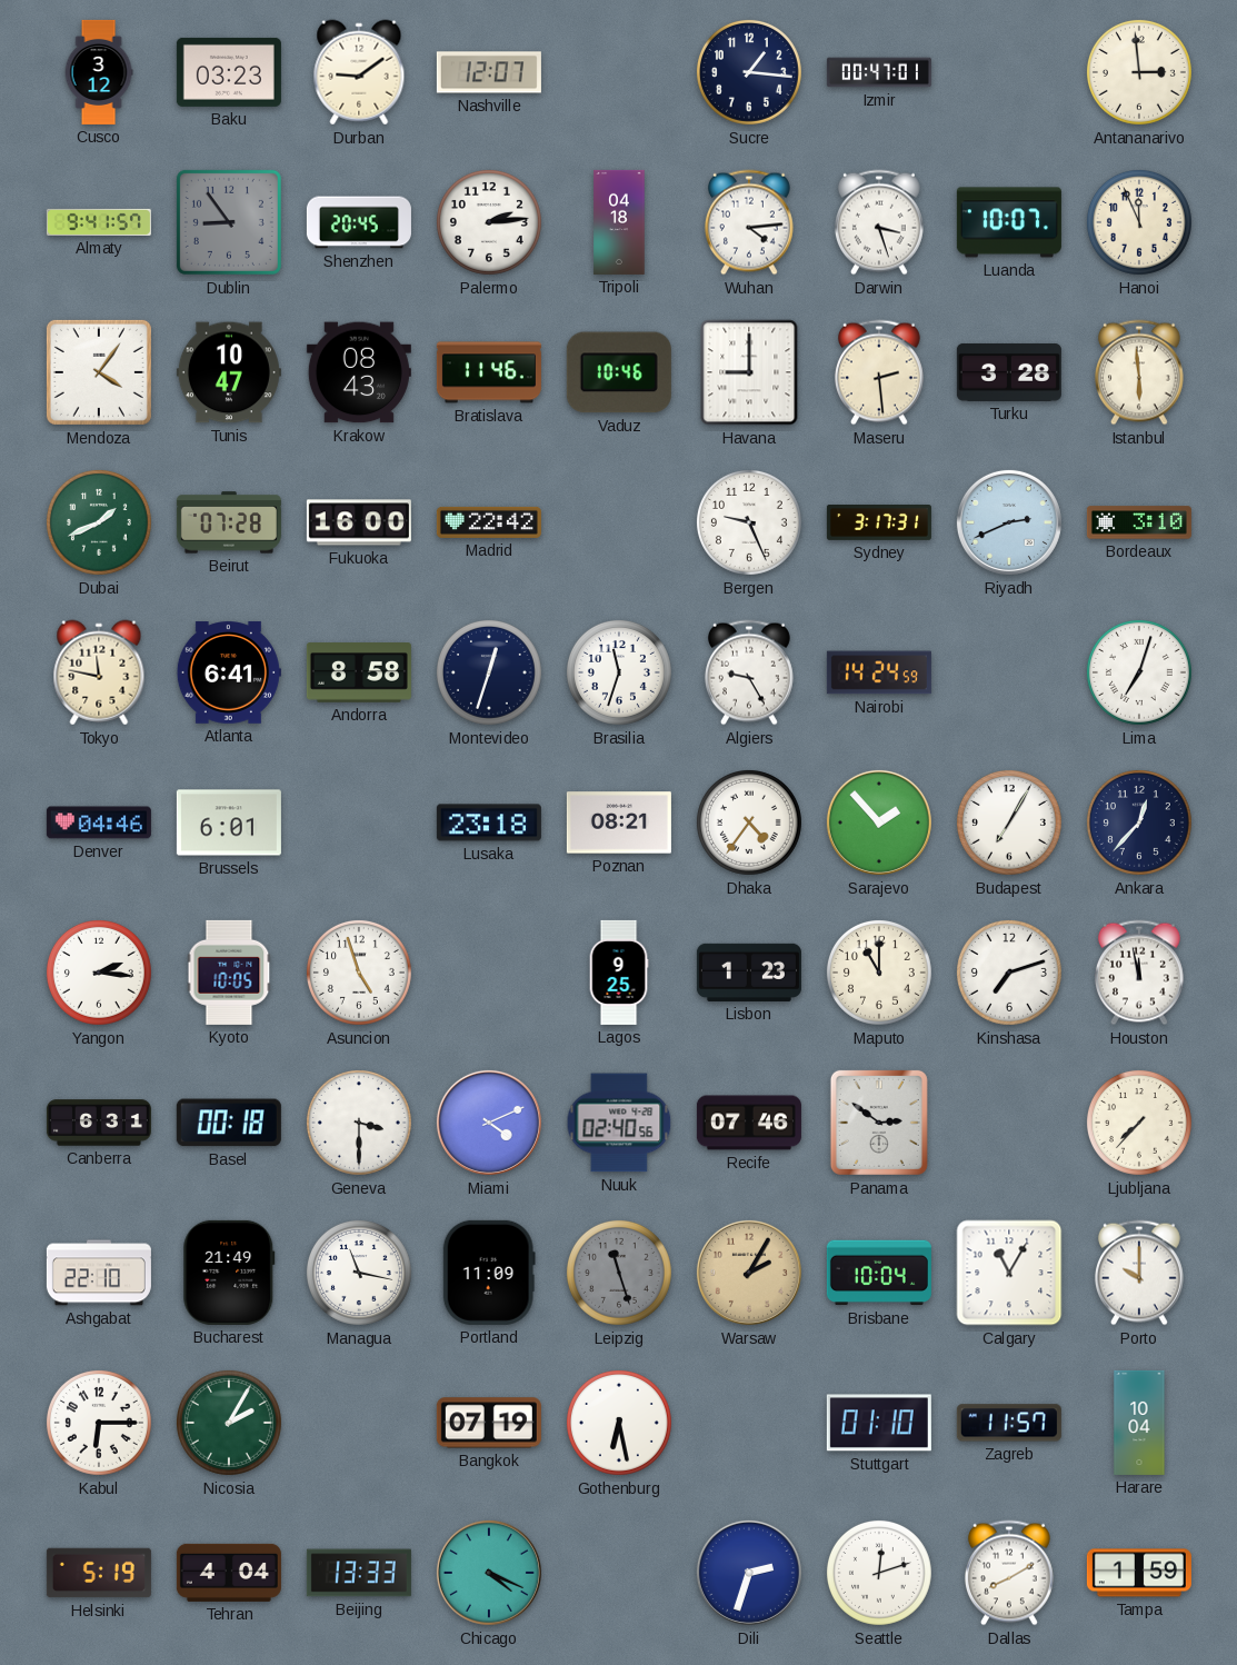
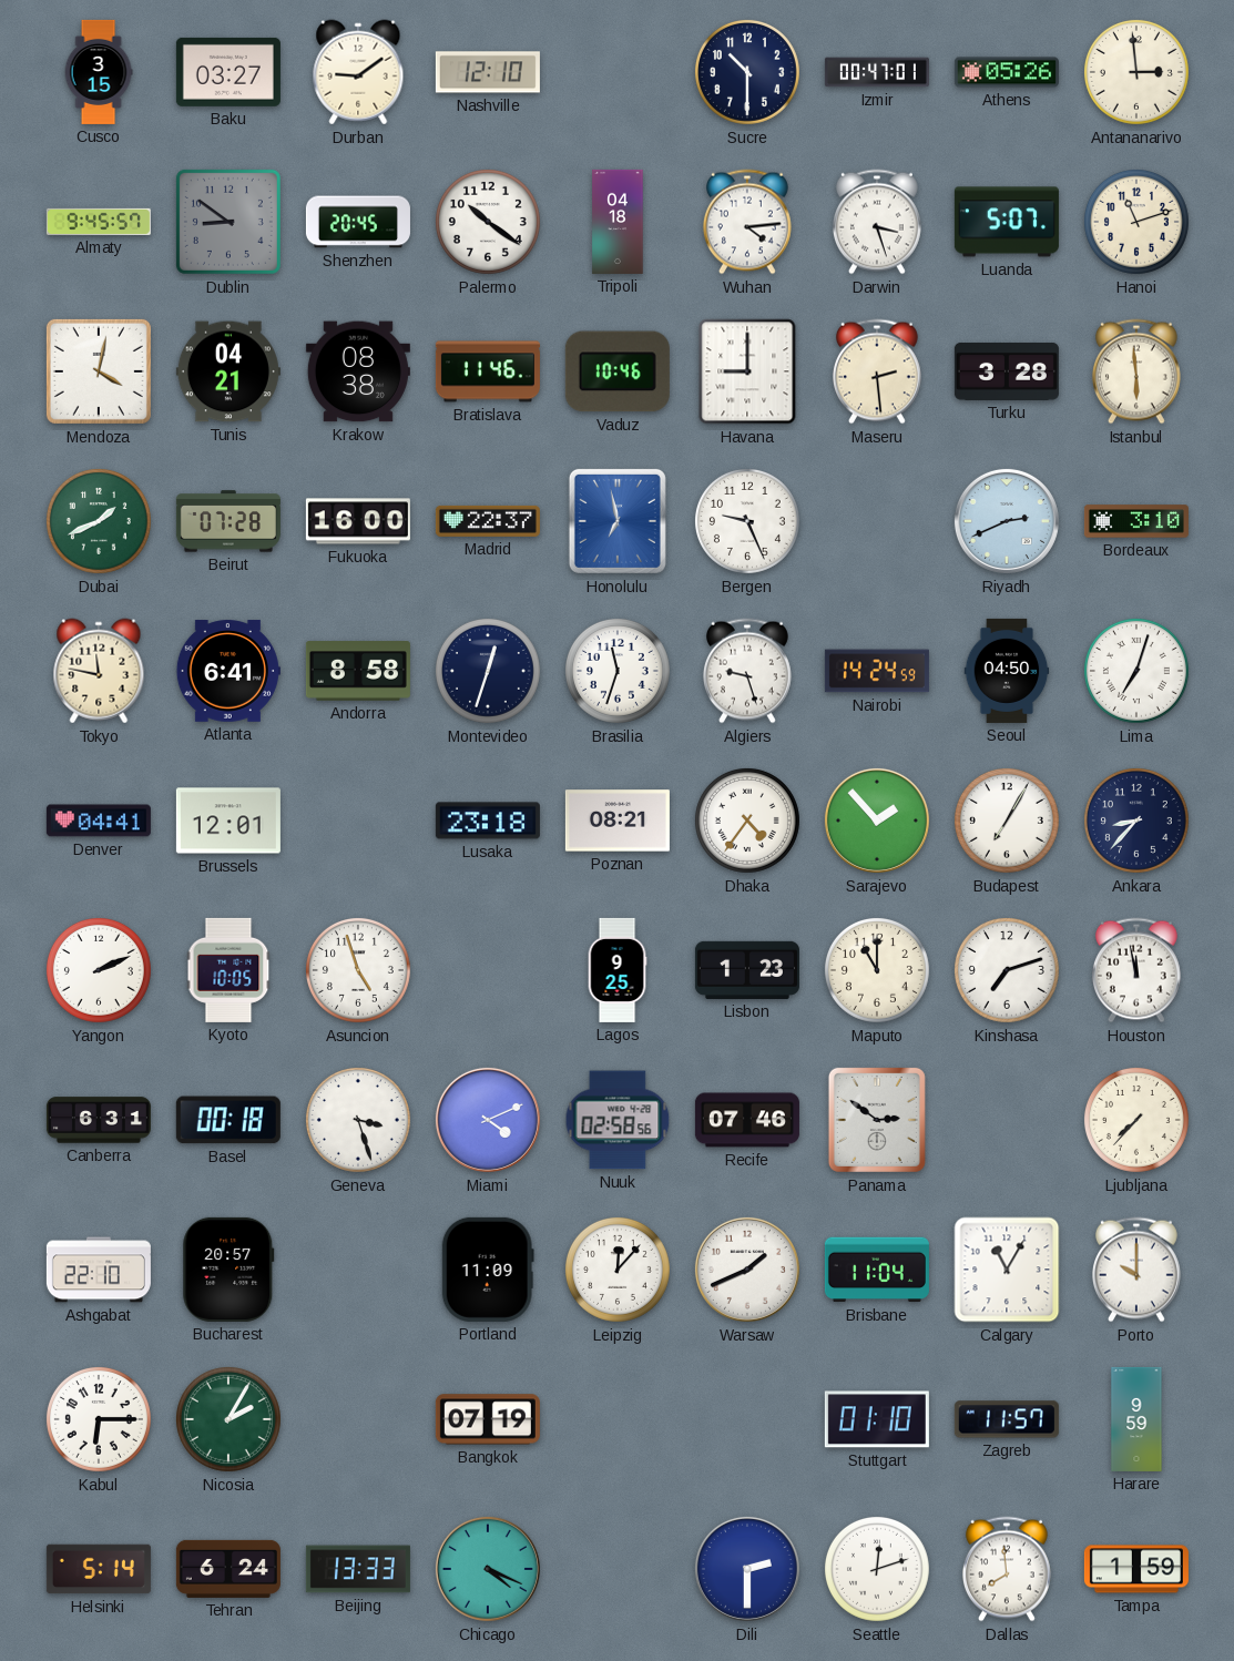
Cusco: 3:12 -> 3:15 (99, 72)
Baku: 03:23 -> 03:27 (228, 72)
Nashville: 12:07 -> 12:10 (488, 72)
Sucre: 1:16 -> 10:30 (747, 72)
Athens: none -> 05:26 (1007, 72)
Almaty: 9:41 -> 9:45 (99, 222)
Dublin: 8:54 -> 8:51 (228, 222)
Palermo: 2:14 -> 10:21 (488, 222)
Luanda: 10:07 -> 5:07 (1007, 222)
Hanoi: 11:56 -> 11:12 (1136, 222)
Mendoza: 4:06 -> 4:02 (99, 371)
Tunis: 10:47 -> 04:21 (228, 371)
Krakow: 08:43 -> 08:38 (358, 371)
Madrid: 22:42 -> 22:37 (488, 521)
Honolulu: none -> 6:58 (618, 521)
Sydney: 3:17 -> none (879, 524)
Algiers: 9:25 -> 9:27 (747, 671)
Seoul: none -> 04:50 (1007, 671)
Denver: 04:46 -> 04:41 (99, 821)
Brussels: 6:01 -> 12:01 (228, 821)
Ankara: 12:37 -> 8:37 (1136, 821)
Yangon: 2:16 -> 2:11 (99, 970)
Geneva: 3:30 -> 3:27 (358, 1120)
Nuuk: 02:40 -> 02:58 (618, 1120)
Bucharest: 21:49 -> 20:57 (228, 1270)
Managua: 11:17 -> none (359, 1273)
Leipzig: 11:27 -> 12:07 (618, 1270)
Leipzig dial: grey -> white (618, 1270)
Warsaw: 2:05 -> 1:41 (747, 1270)
Warsaw dial: champagne -> white (747, 1270)
Brisbane: 10:04 -> 11:04 (877, 1270)
Gothenburg: 6:28 -> none (619, 1423)
Harare: 10:04 -> 9:59 (1136, 1419)
Helsinki: 5:19 -> 5:14 (99, 1569)
Tehran: 4:04 -> 6:24 (228, 1569)
Dili: 2:33 -> 2:30 (747, 1569)
Dallas: 8:10 -> 7:59 (1007, 1569)
